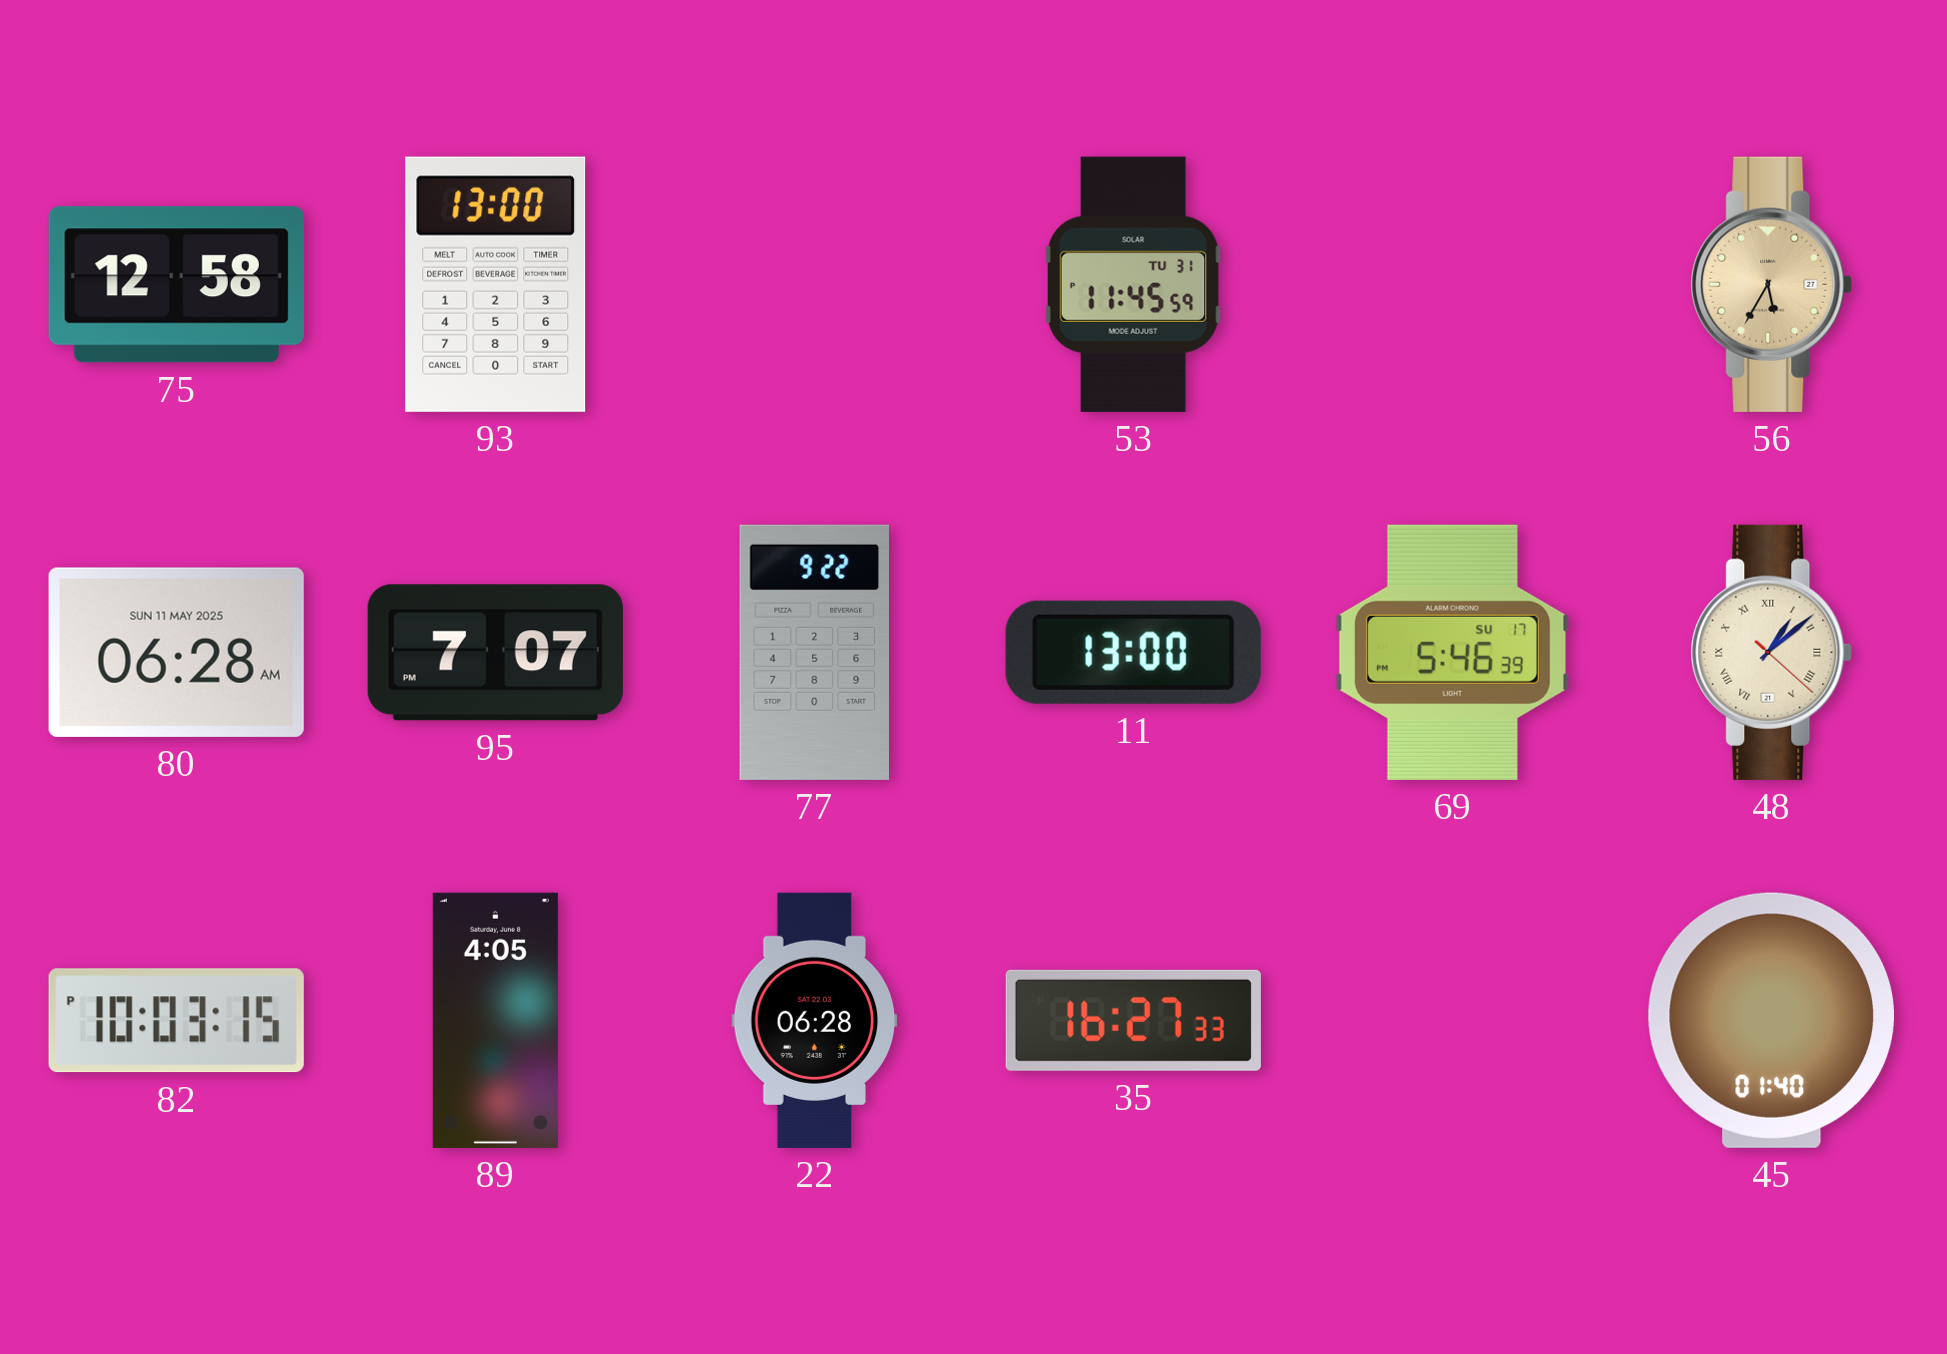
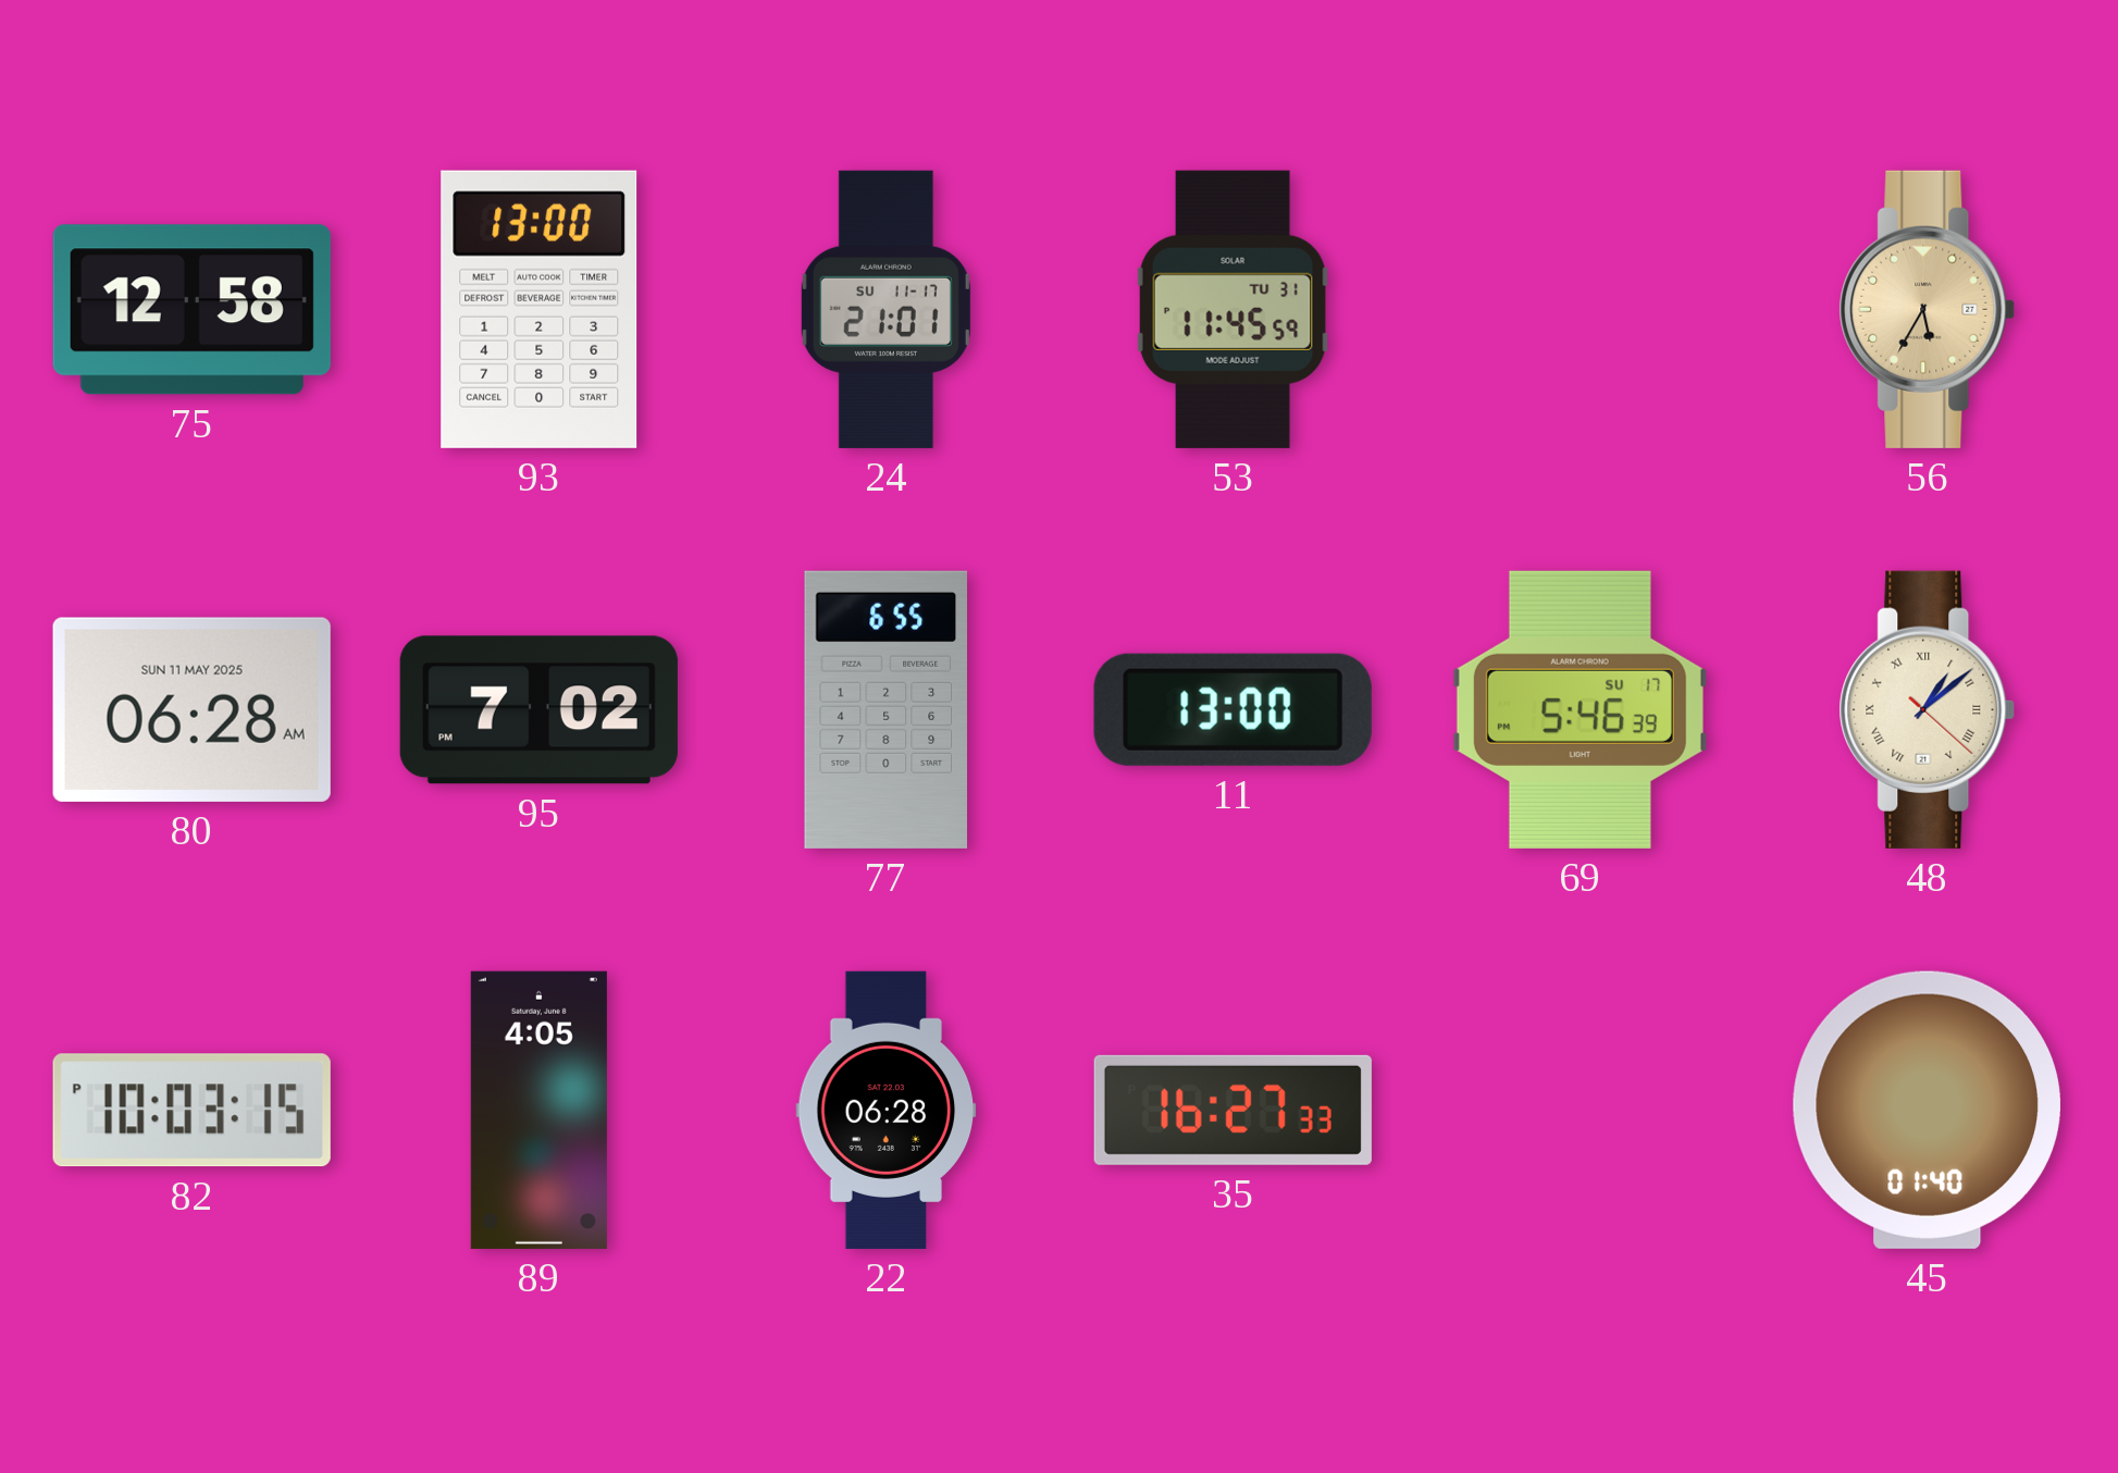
24: none -> 21:01 (885, 309)
95: 7:07 -> 7:02 (538, 710)
77: 9:22 -> 6:55 (885, 709)
